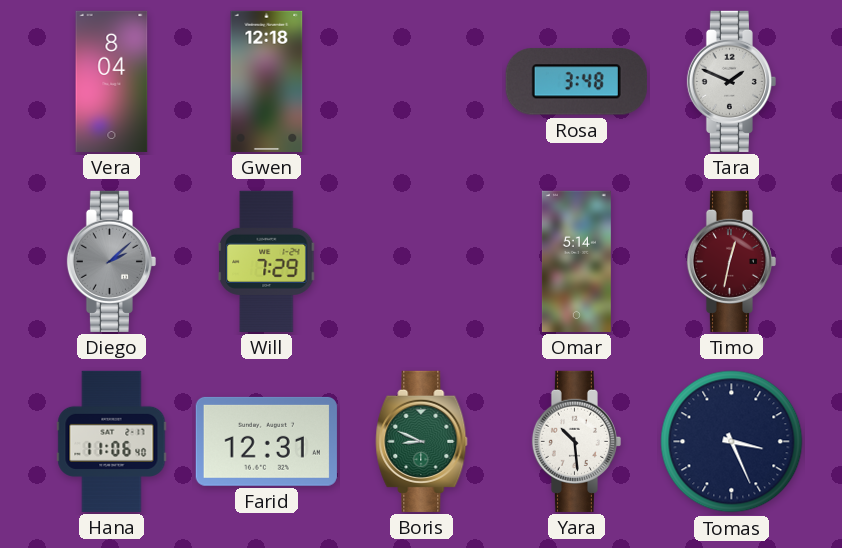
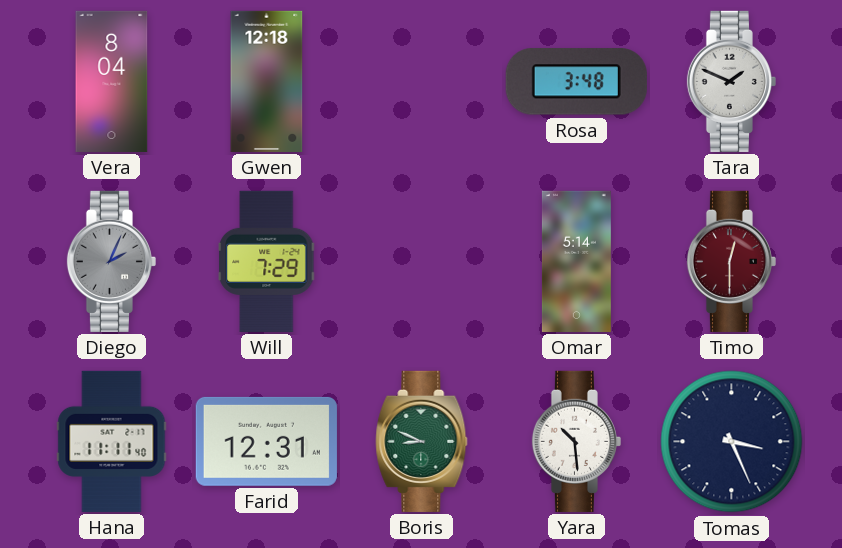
Diego: 2:08 -> 2:04 (111, 261)
Timo: 12:32 -> 12:30 (731, 261)
Hana: 11:06 -> 11:11 (112, 441)
